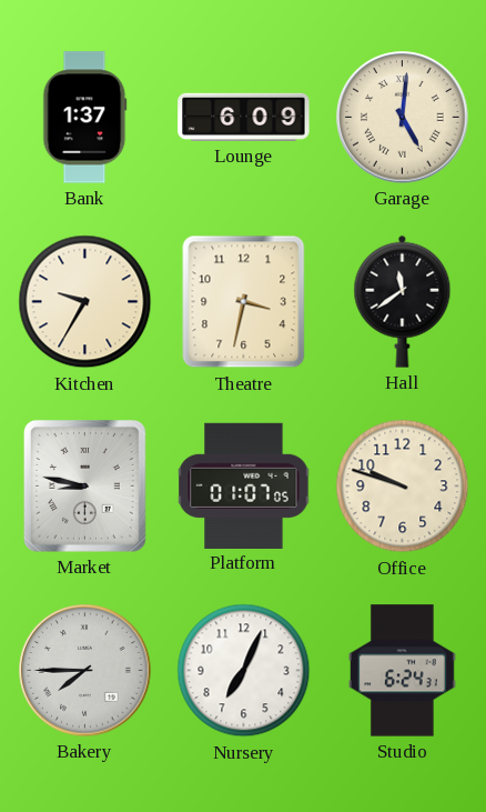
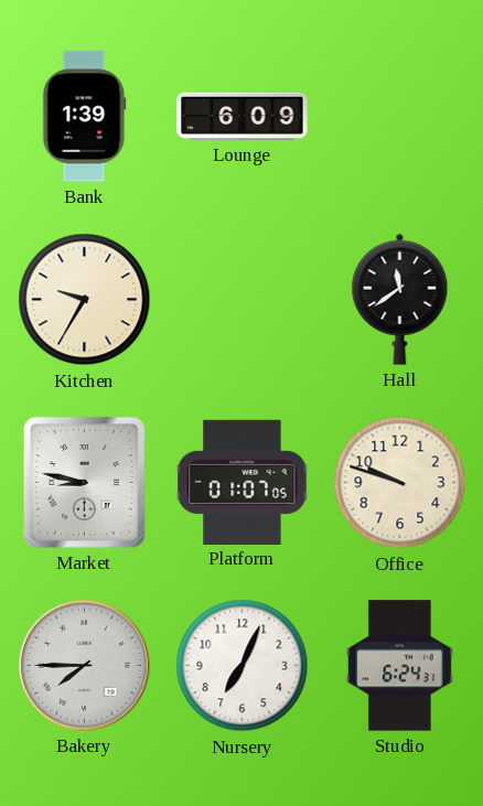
Bank: 1:37 -> 1:39 (85, 117)
Garage: 5:01 -> none (403, 118)
Theatre: 3:32 -> none (244, 302)
